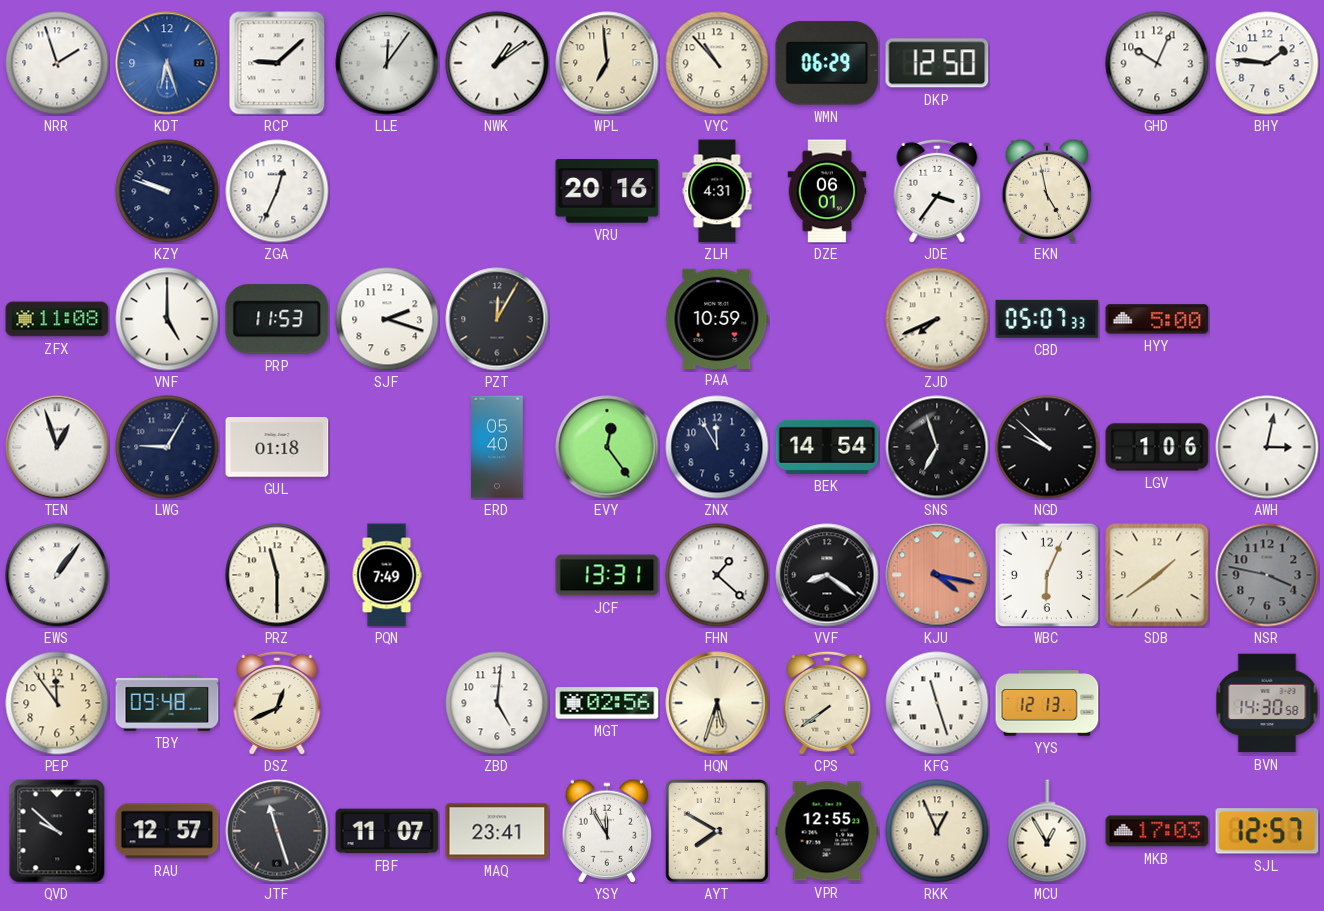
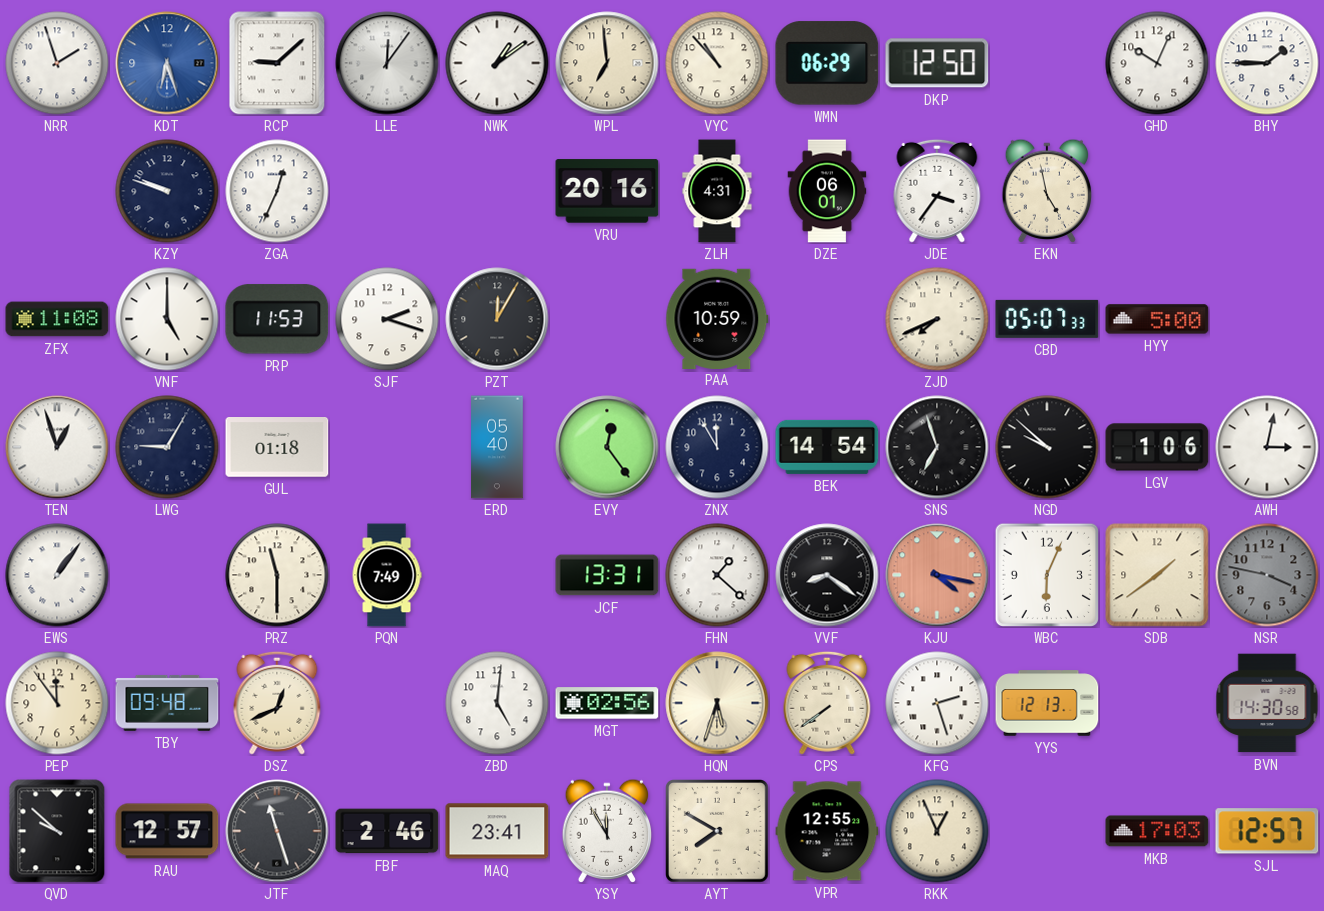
BHY: 1:46 -> 1:45 (1267, 63)
KFG: 11:27 -> 2:27 (937, 703)
FBF: 11:07 -> 2:46 (387, 831)
MCU: 12:55 -> none (1047, 831)
